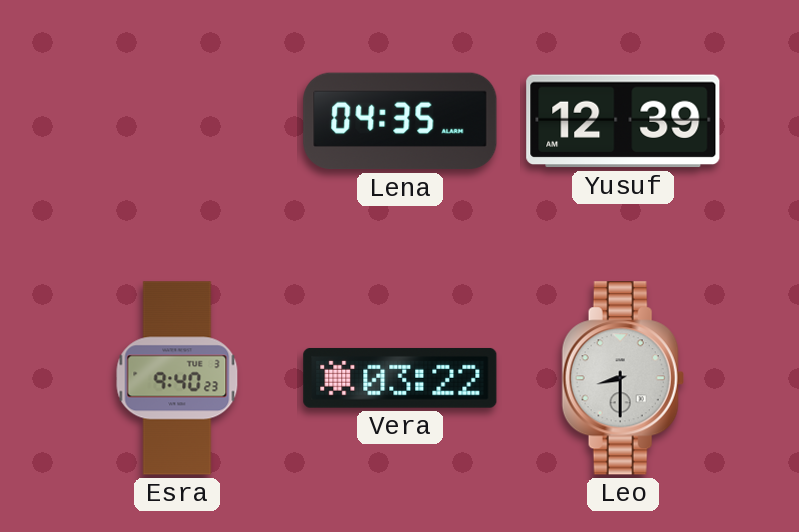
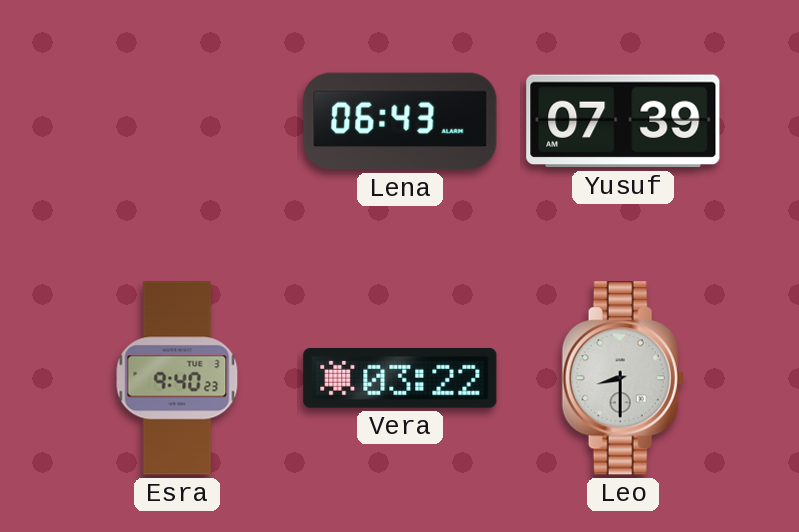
Lena: 04:35 -> 06:43 (400, 121)
Yusuf: 12:39 -> 07:39 (623, 121)
